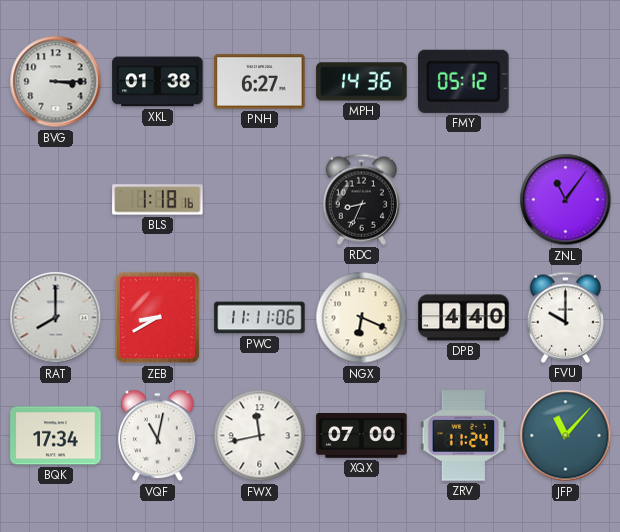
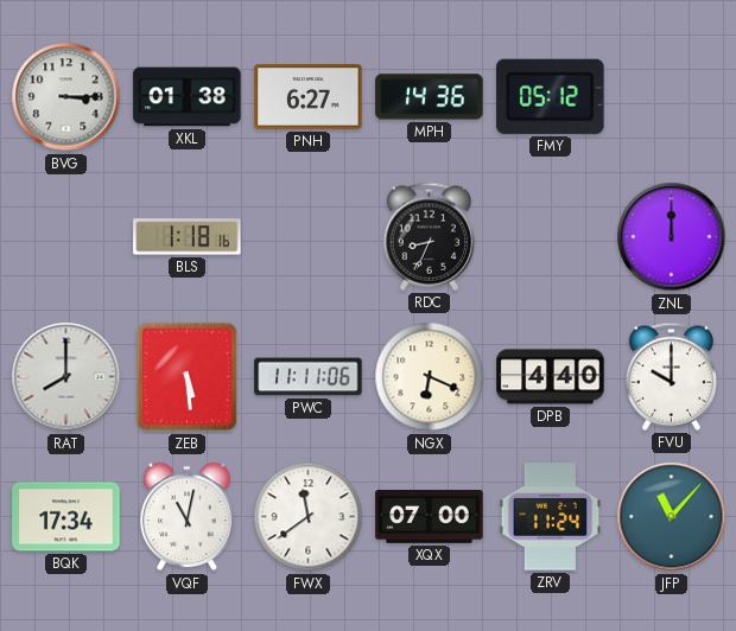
ZNL: 11:06 -> 12:00 (672, 237)
ZEB: 8:40 -> 5:29 (188, 377)
FWX: 11:43 -> 11:39 (309, 517)
